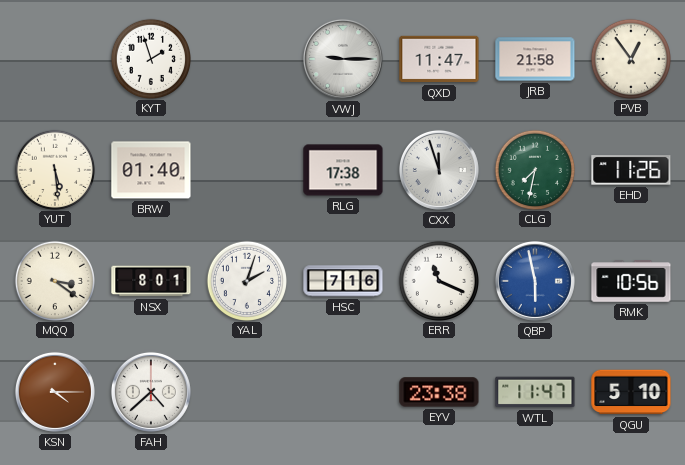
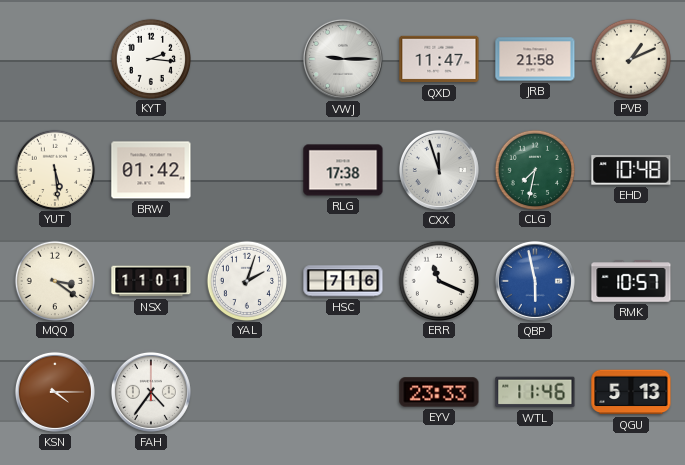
KYT: 1:57 -> 2:16 (150, 58)
PVB: 12:54 -> 1:11 (630, 58)
BRW: 01:40 -> 01:42 (151, 170)
EHD: 11:26 -> 10:48 (631, 170)
NSX: 8:01 -> 11:01 (151, 281)
RMK: 10:56 -> 10:57 (631, 281)
FAH: 4:38 -> 4:36 (151, 392)
EYV: 23:38 -> 23:33 (439, 392)
WTL: 11:47 -> 11:46 (535, 392)
QGU: 5:10 -> 5:13 (631, 392)
